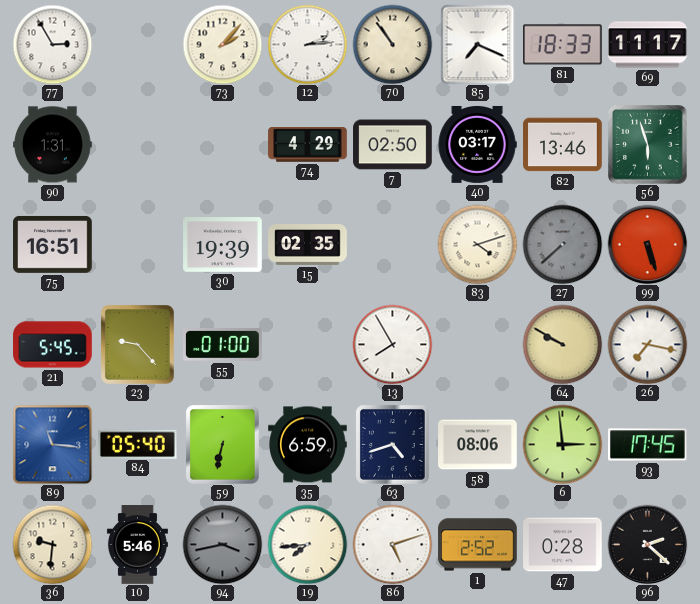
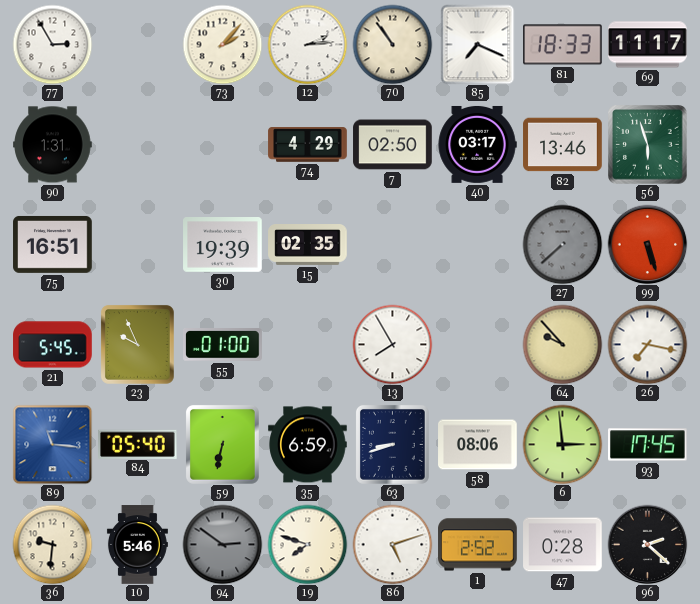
83: 4:12 -> none (477, 244)
23: 9:23 -> 9:56 (137, 344)
64: 9:50 -> 9:53 (562, 344)
63: 4:42 -> 8:42 (392, 444)
94: 3:43 -> 2:51 (222, 544)
19: 7:44 -> 7:48 (307, 544)
